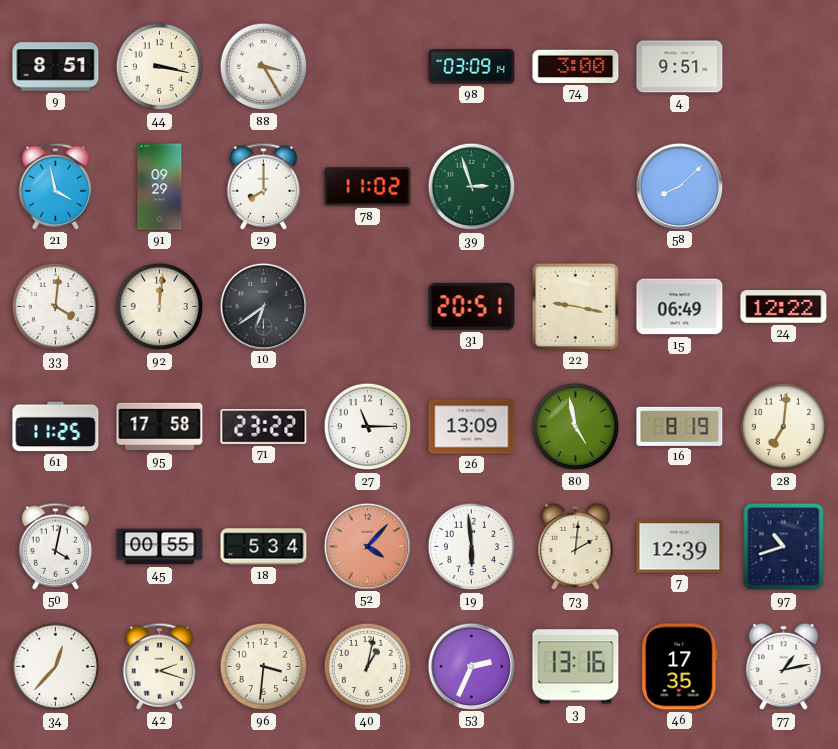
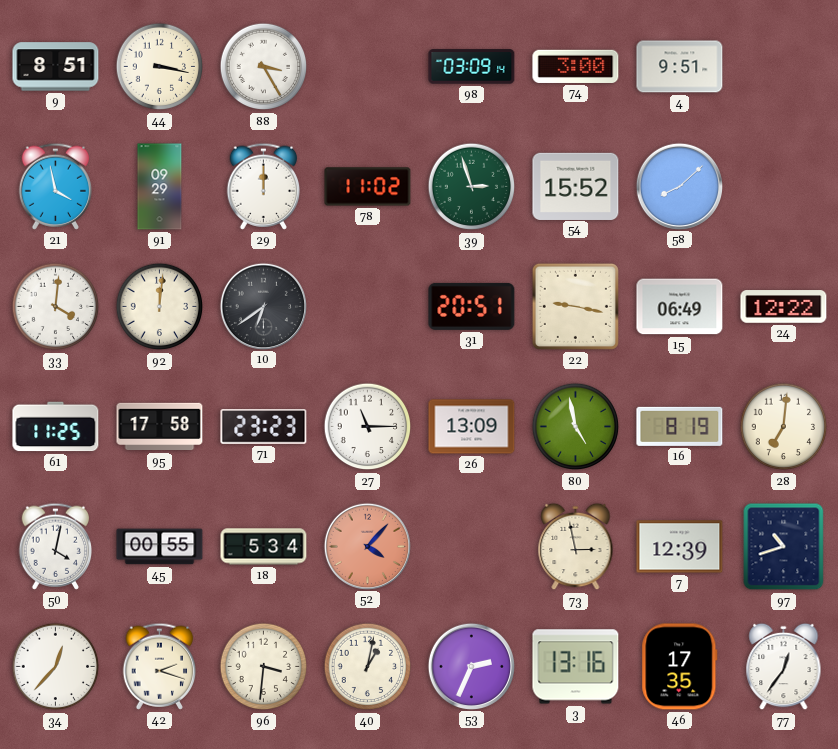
29: 8:00 -> 12:00 (264, 186)
54: none -> 15:52 (576, 186)
71: 23:22 -> 23:23 (264, 427)
19: 5:59 -> none (472, 547)
73: 2:01 -> 2:58 (576, 547)
77: 1:13 -> 12:36 (784, 667)
